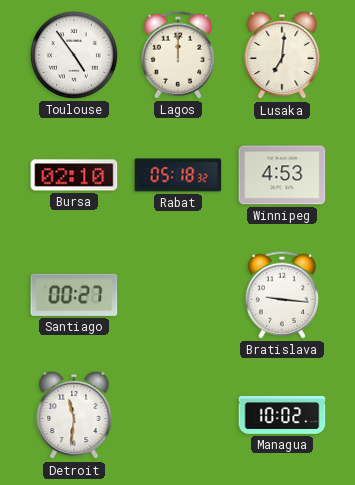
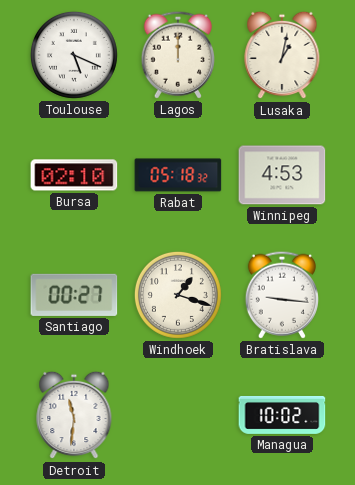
Toulouse: 4:54 -> 5:19 (74, 55)
Lusaka: 7:01 -> 1:02 (282, 55)
Windhoek: none -> 1:18 (178, 295)
